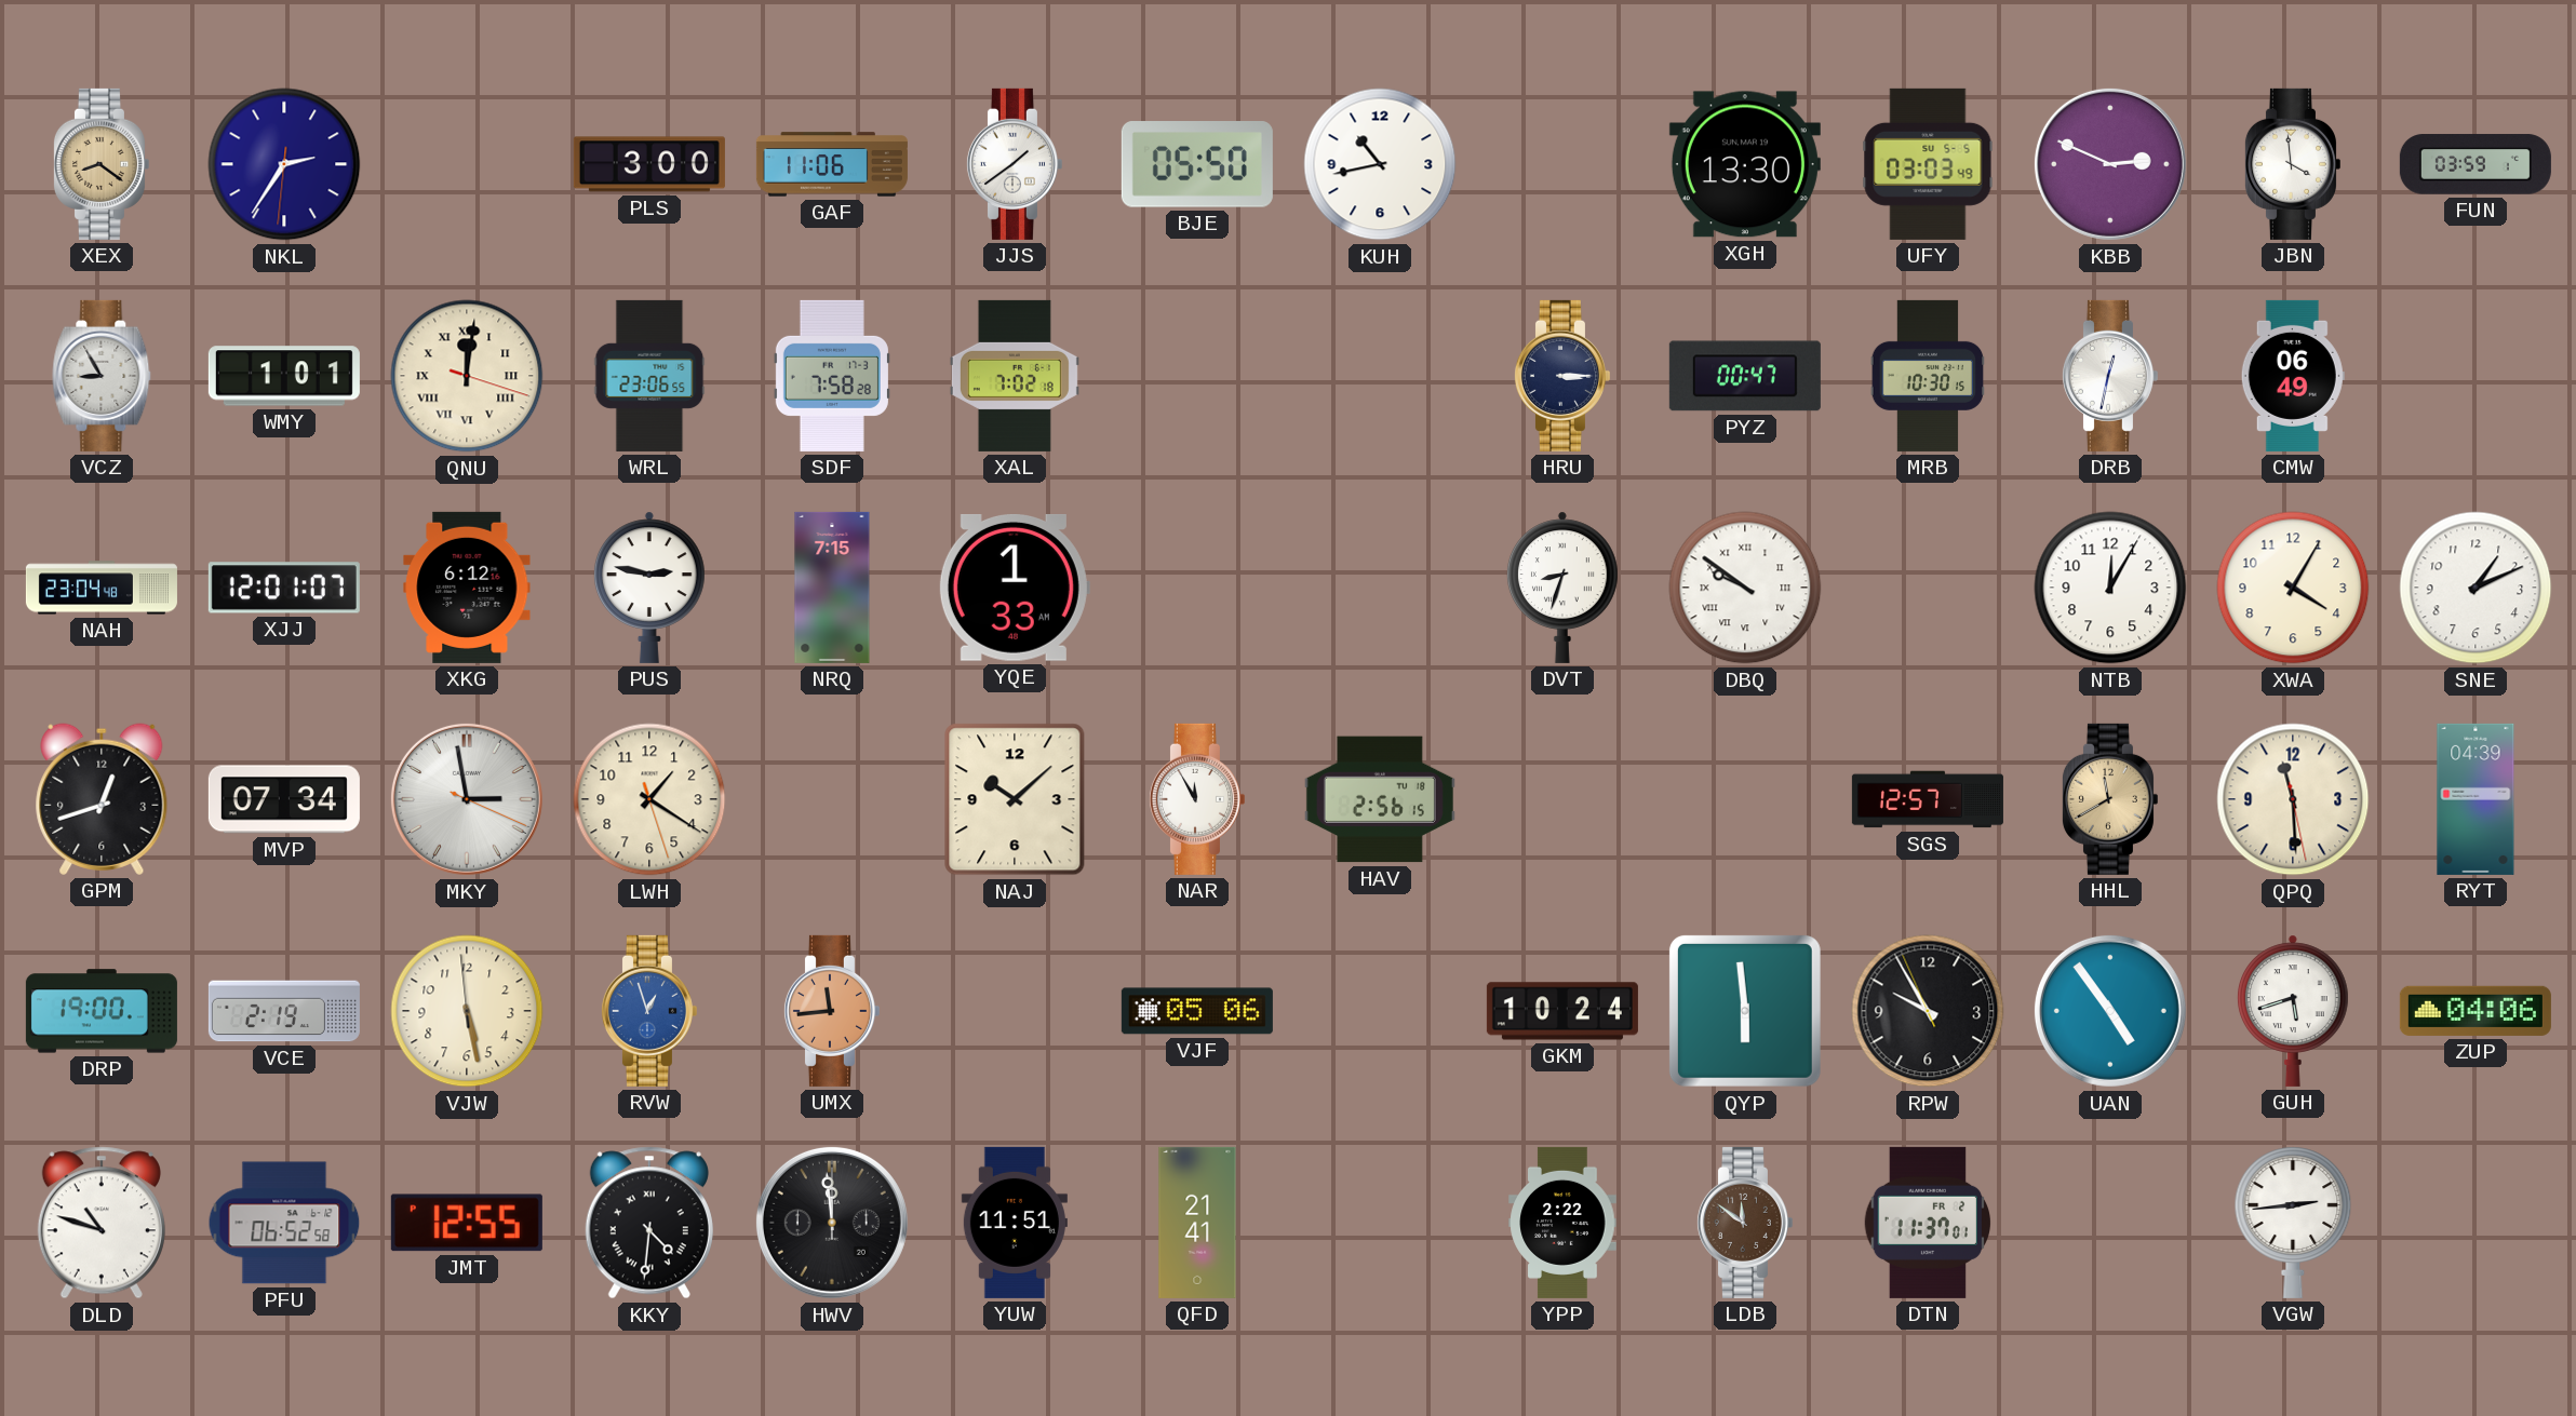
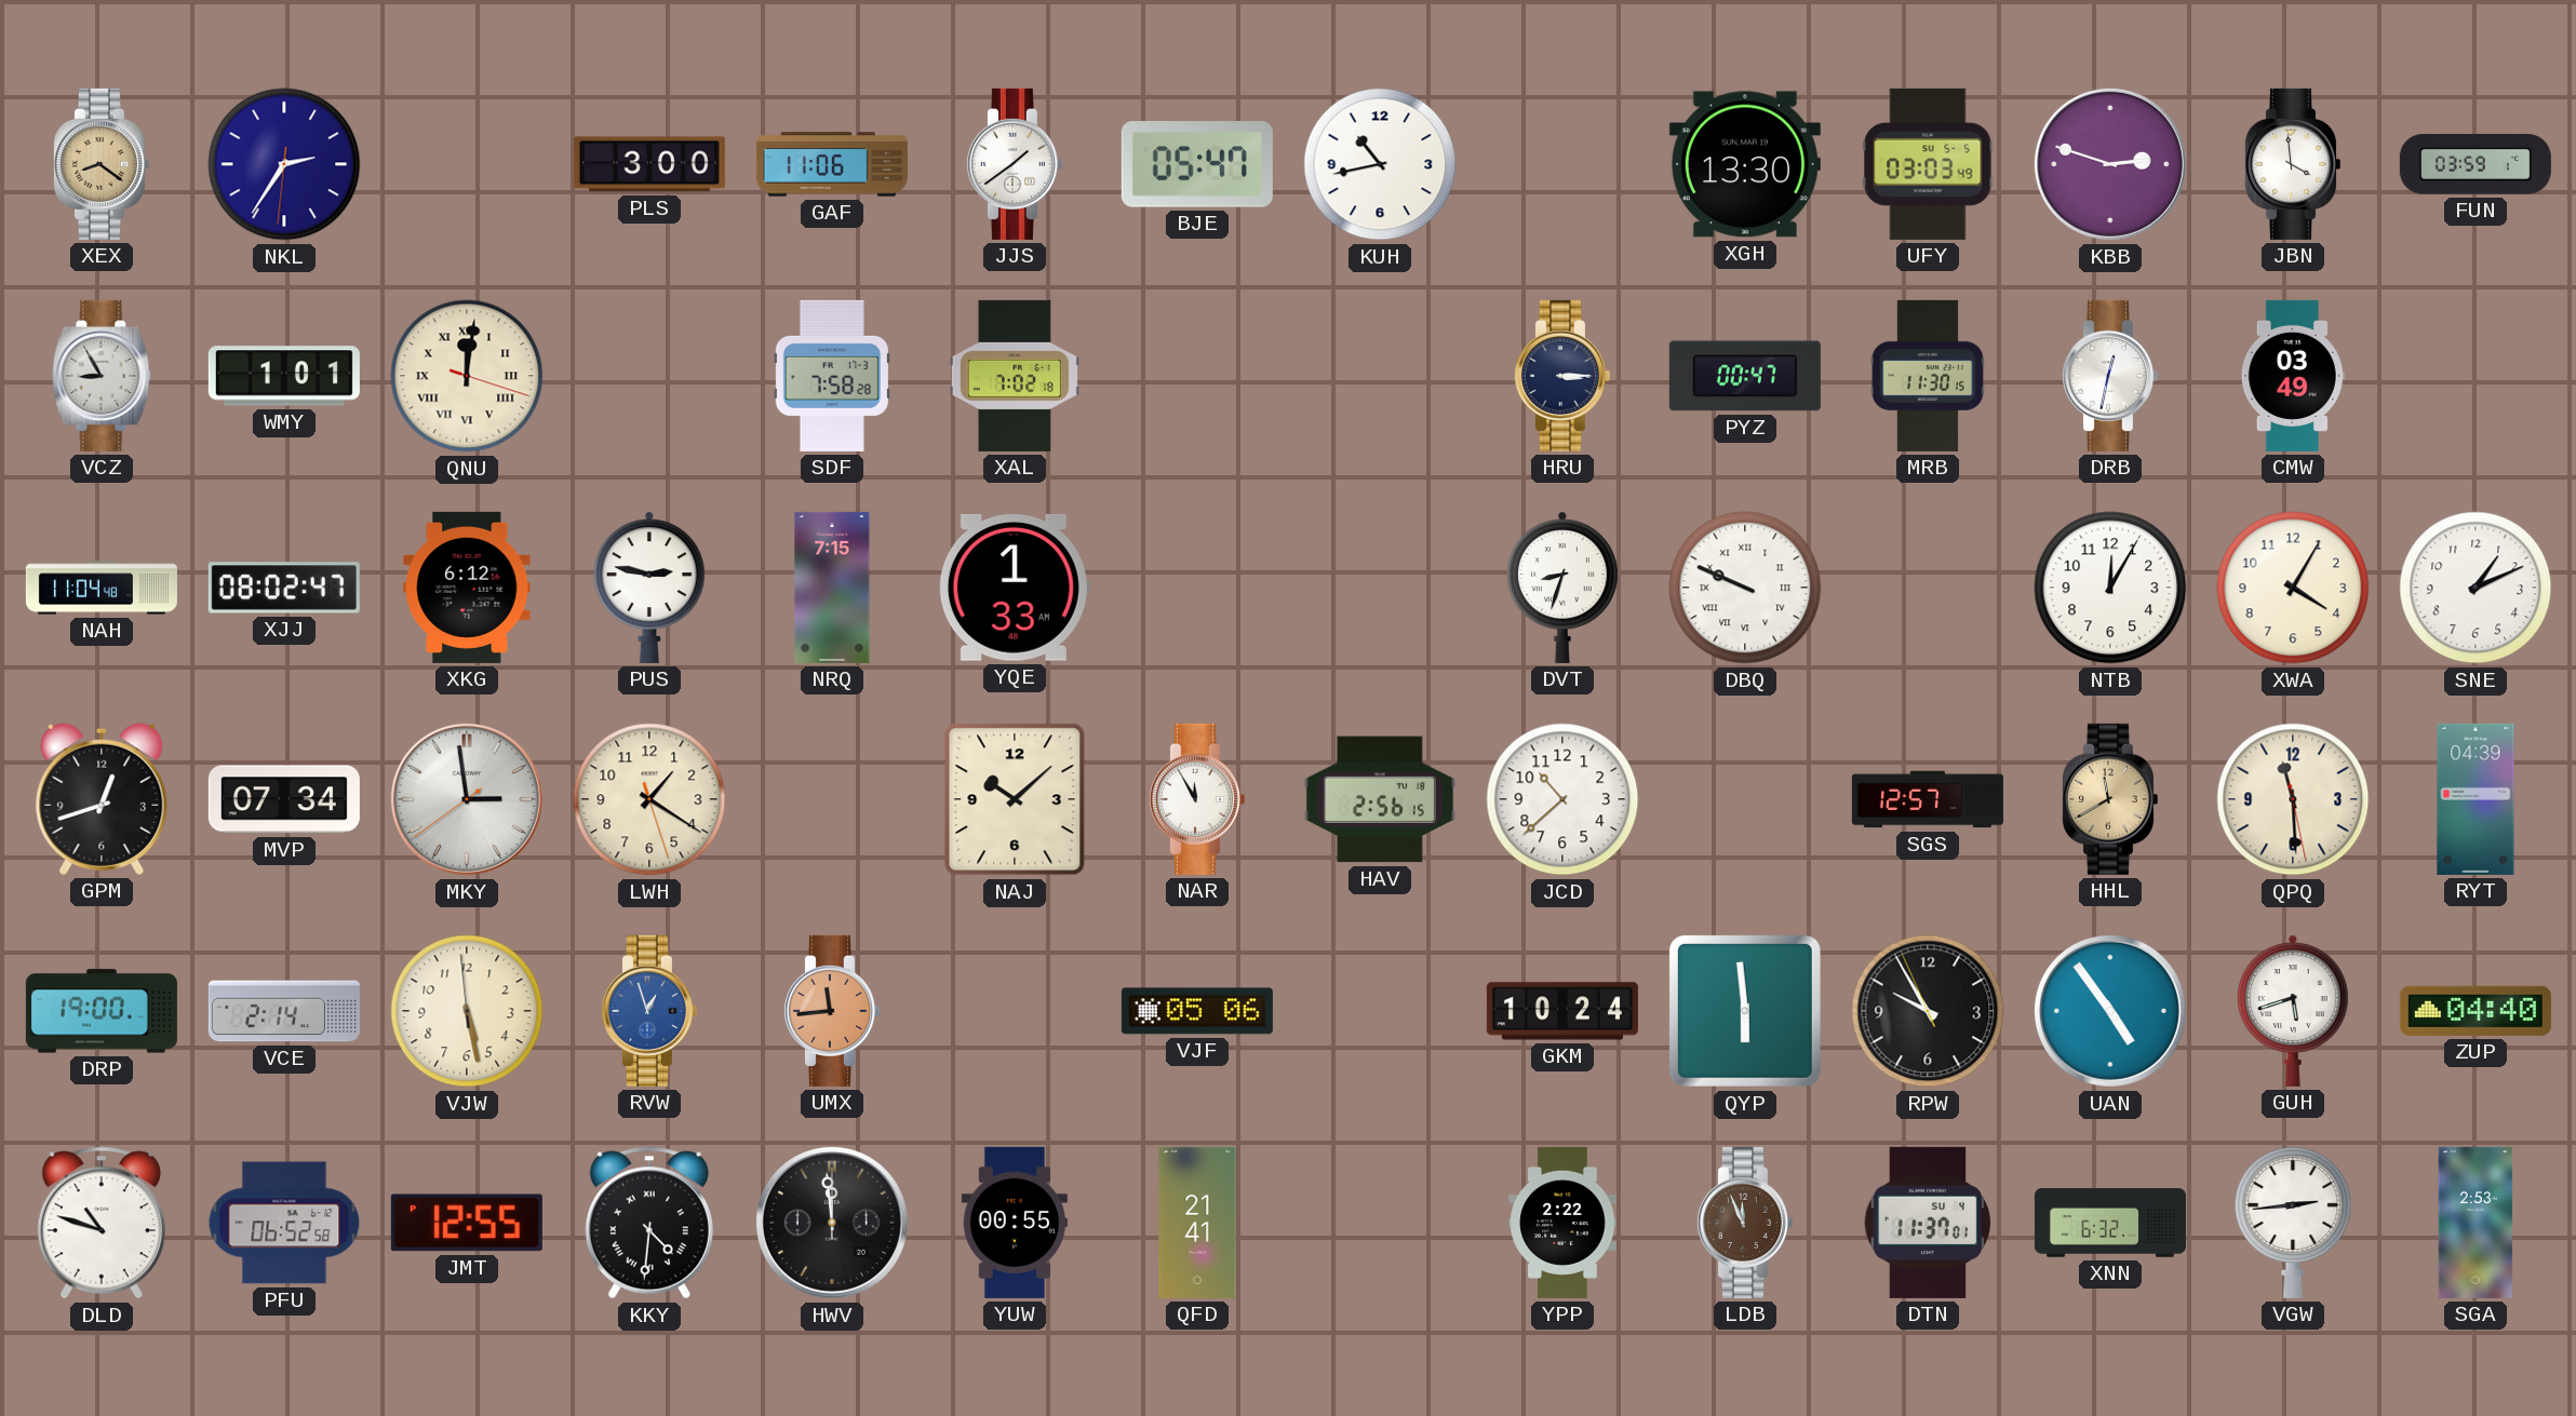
BJE: 05:50 -> 05:47 (1197, 164)
KBB: 2:49 -> 2:48 (2110, 164)
WRL: 23:06 -> none (649, 376)
MRB: 10:30 -> 11:30 (1928, 376)
CMW: 06:49 -> 03:49 (2293, 376)
NAH: 23:04 -> 11:04 (102, 588)
XJJ: 12:01 -> 08:02 (284, 588)
DBQ: 9:51 -> 9:49 (1745, 588)
MKY: 2:58:19 -> 2:58:39 (467, 799)
JCD: none -> 10:38 (1562, 799)
VCE: 2:19 -> 2:14 (284, 1011)
ZUP: 04:06 -> 04:40 (2476, 1011)
YUW: 11:51 -> 00:55 (1015, 1223)
LDB: 11:51 -> 11:56 (1744, 1223)
DTN date: FR 2 -> SU 4 (1927, 1223)
XNN: none -> 6:32 (2110, 1223)
SGA: none -> 2:53 (2476, 1223)
